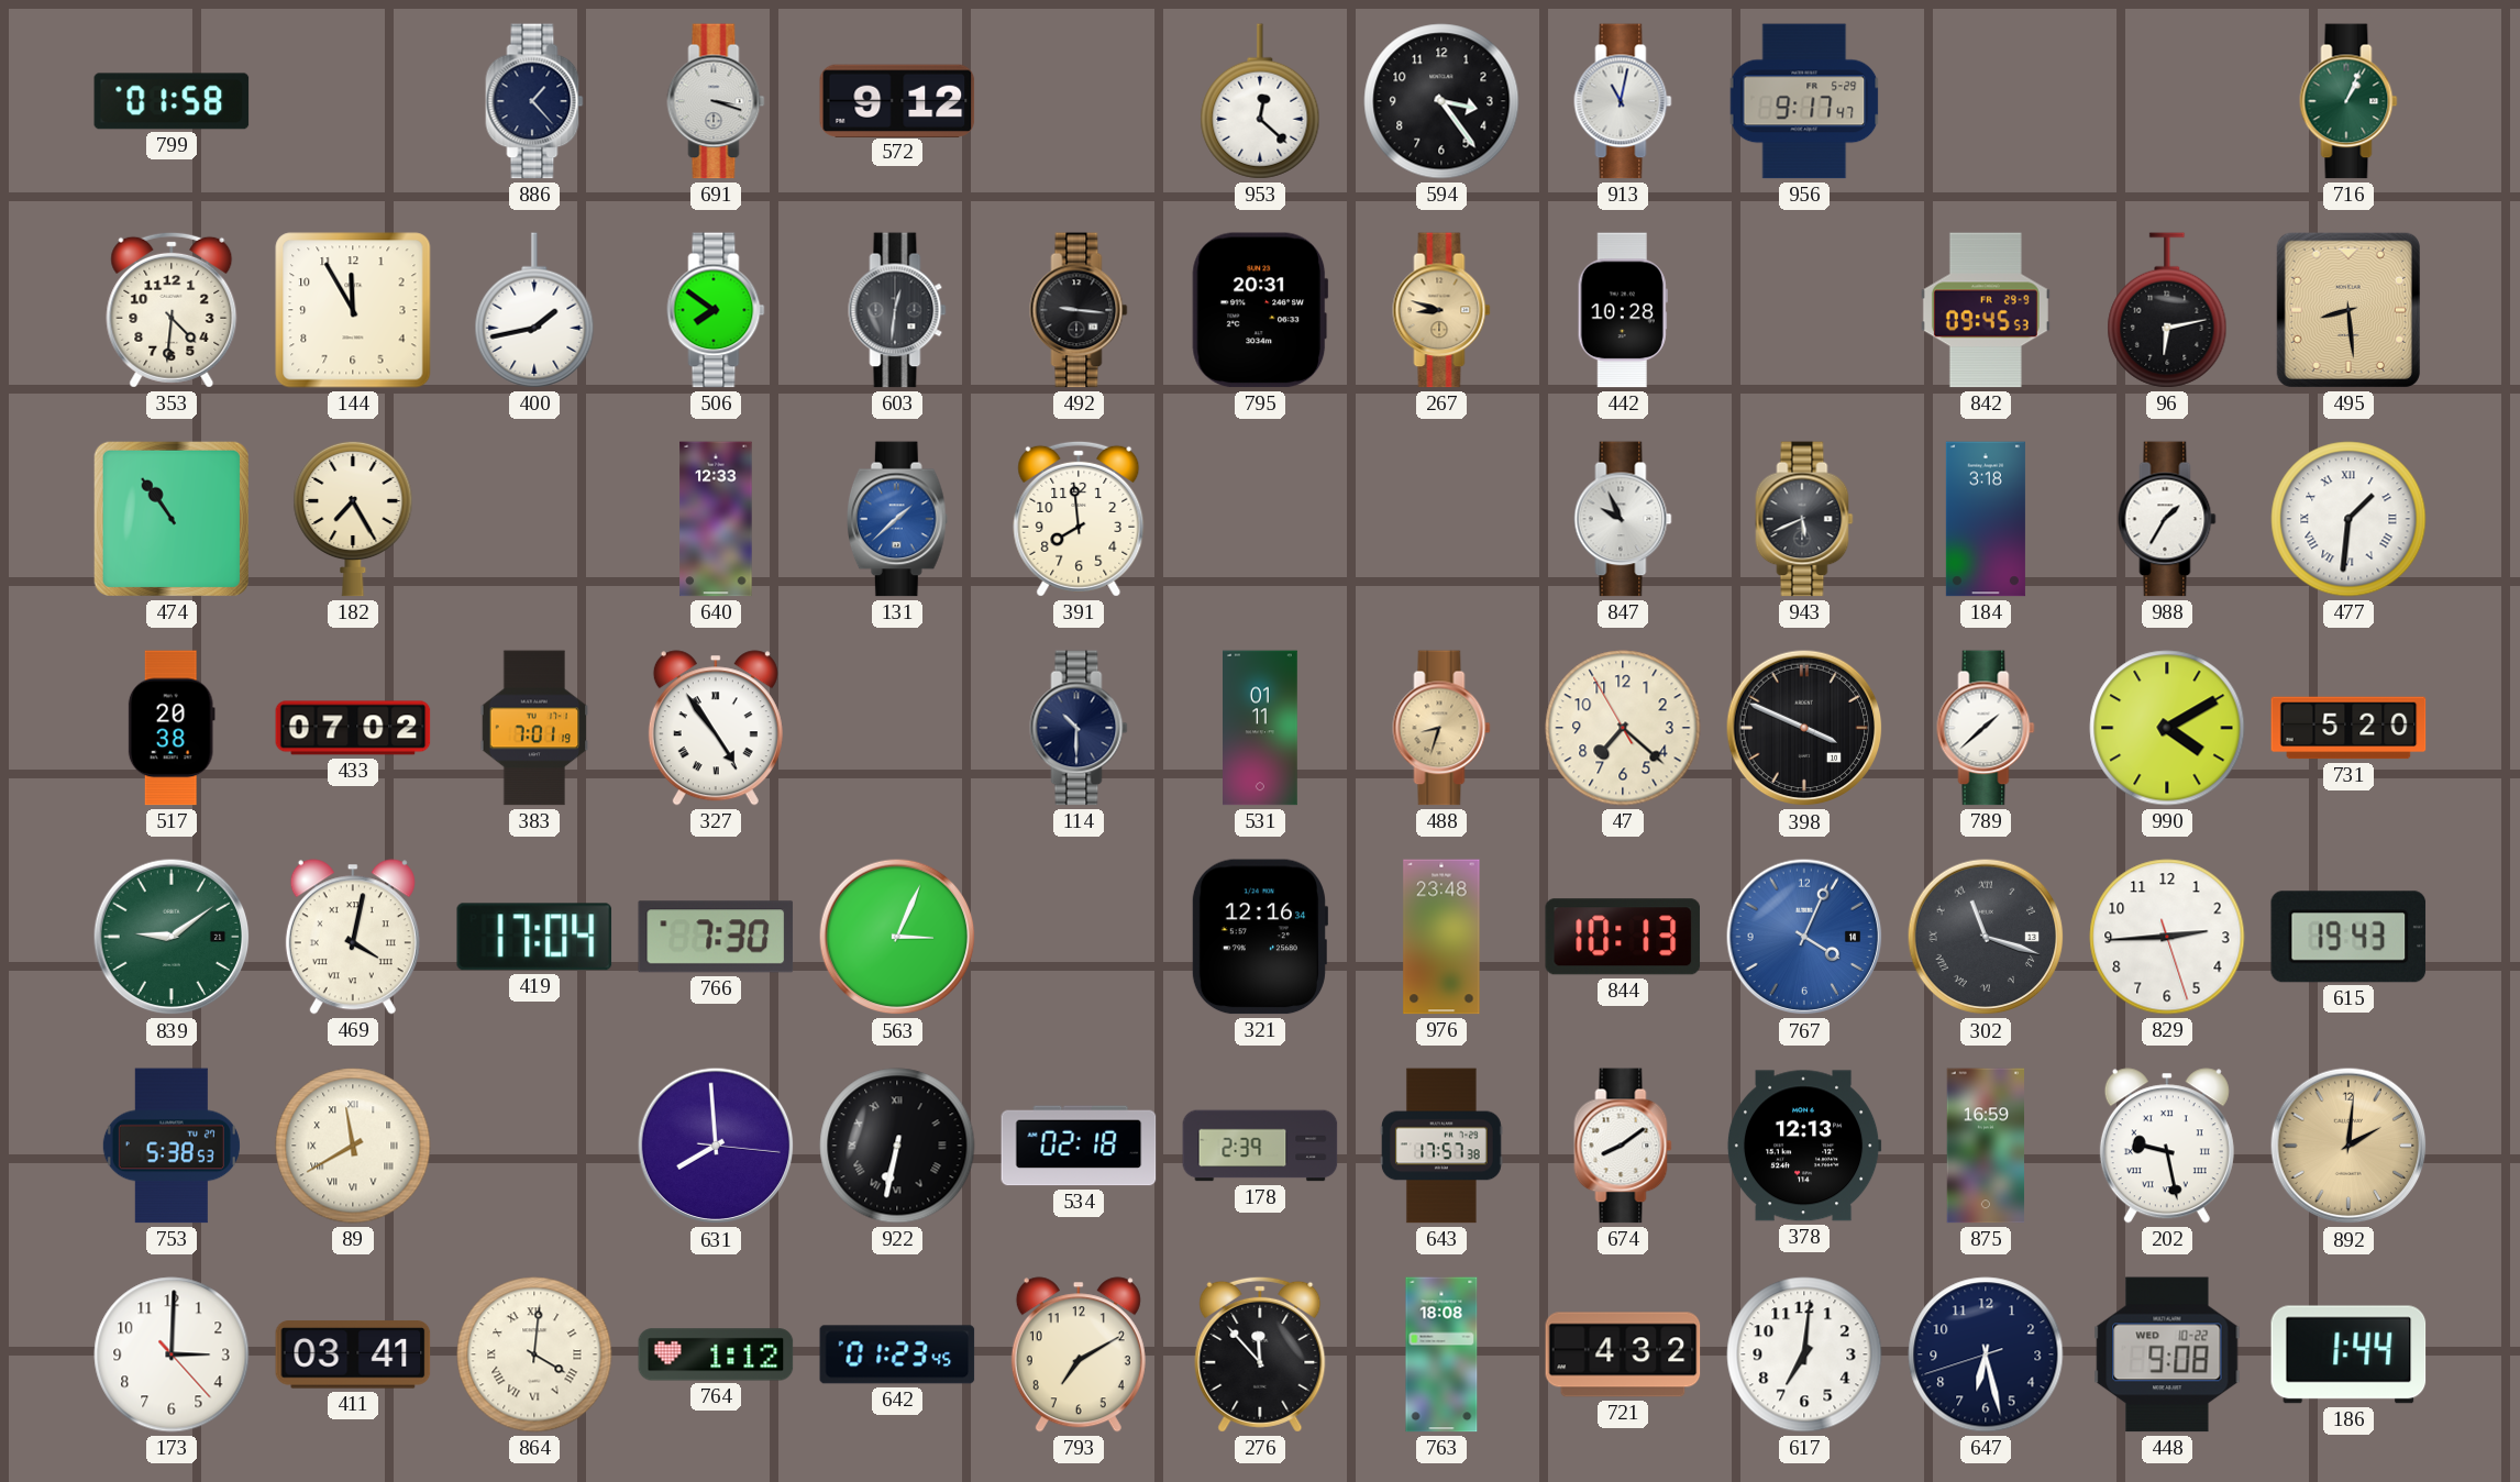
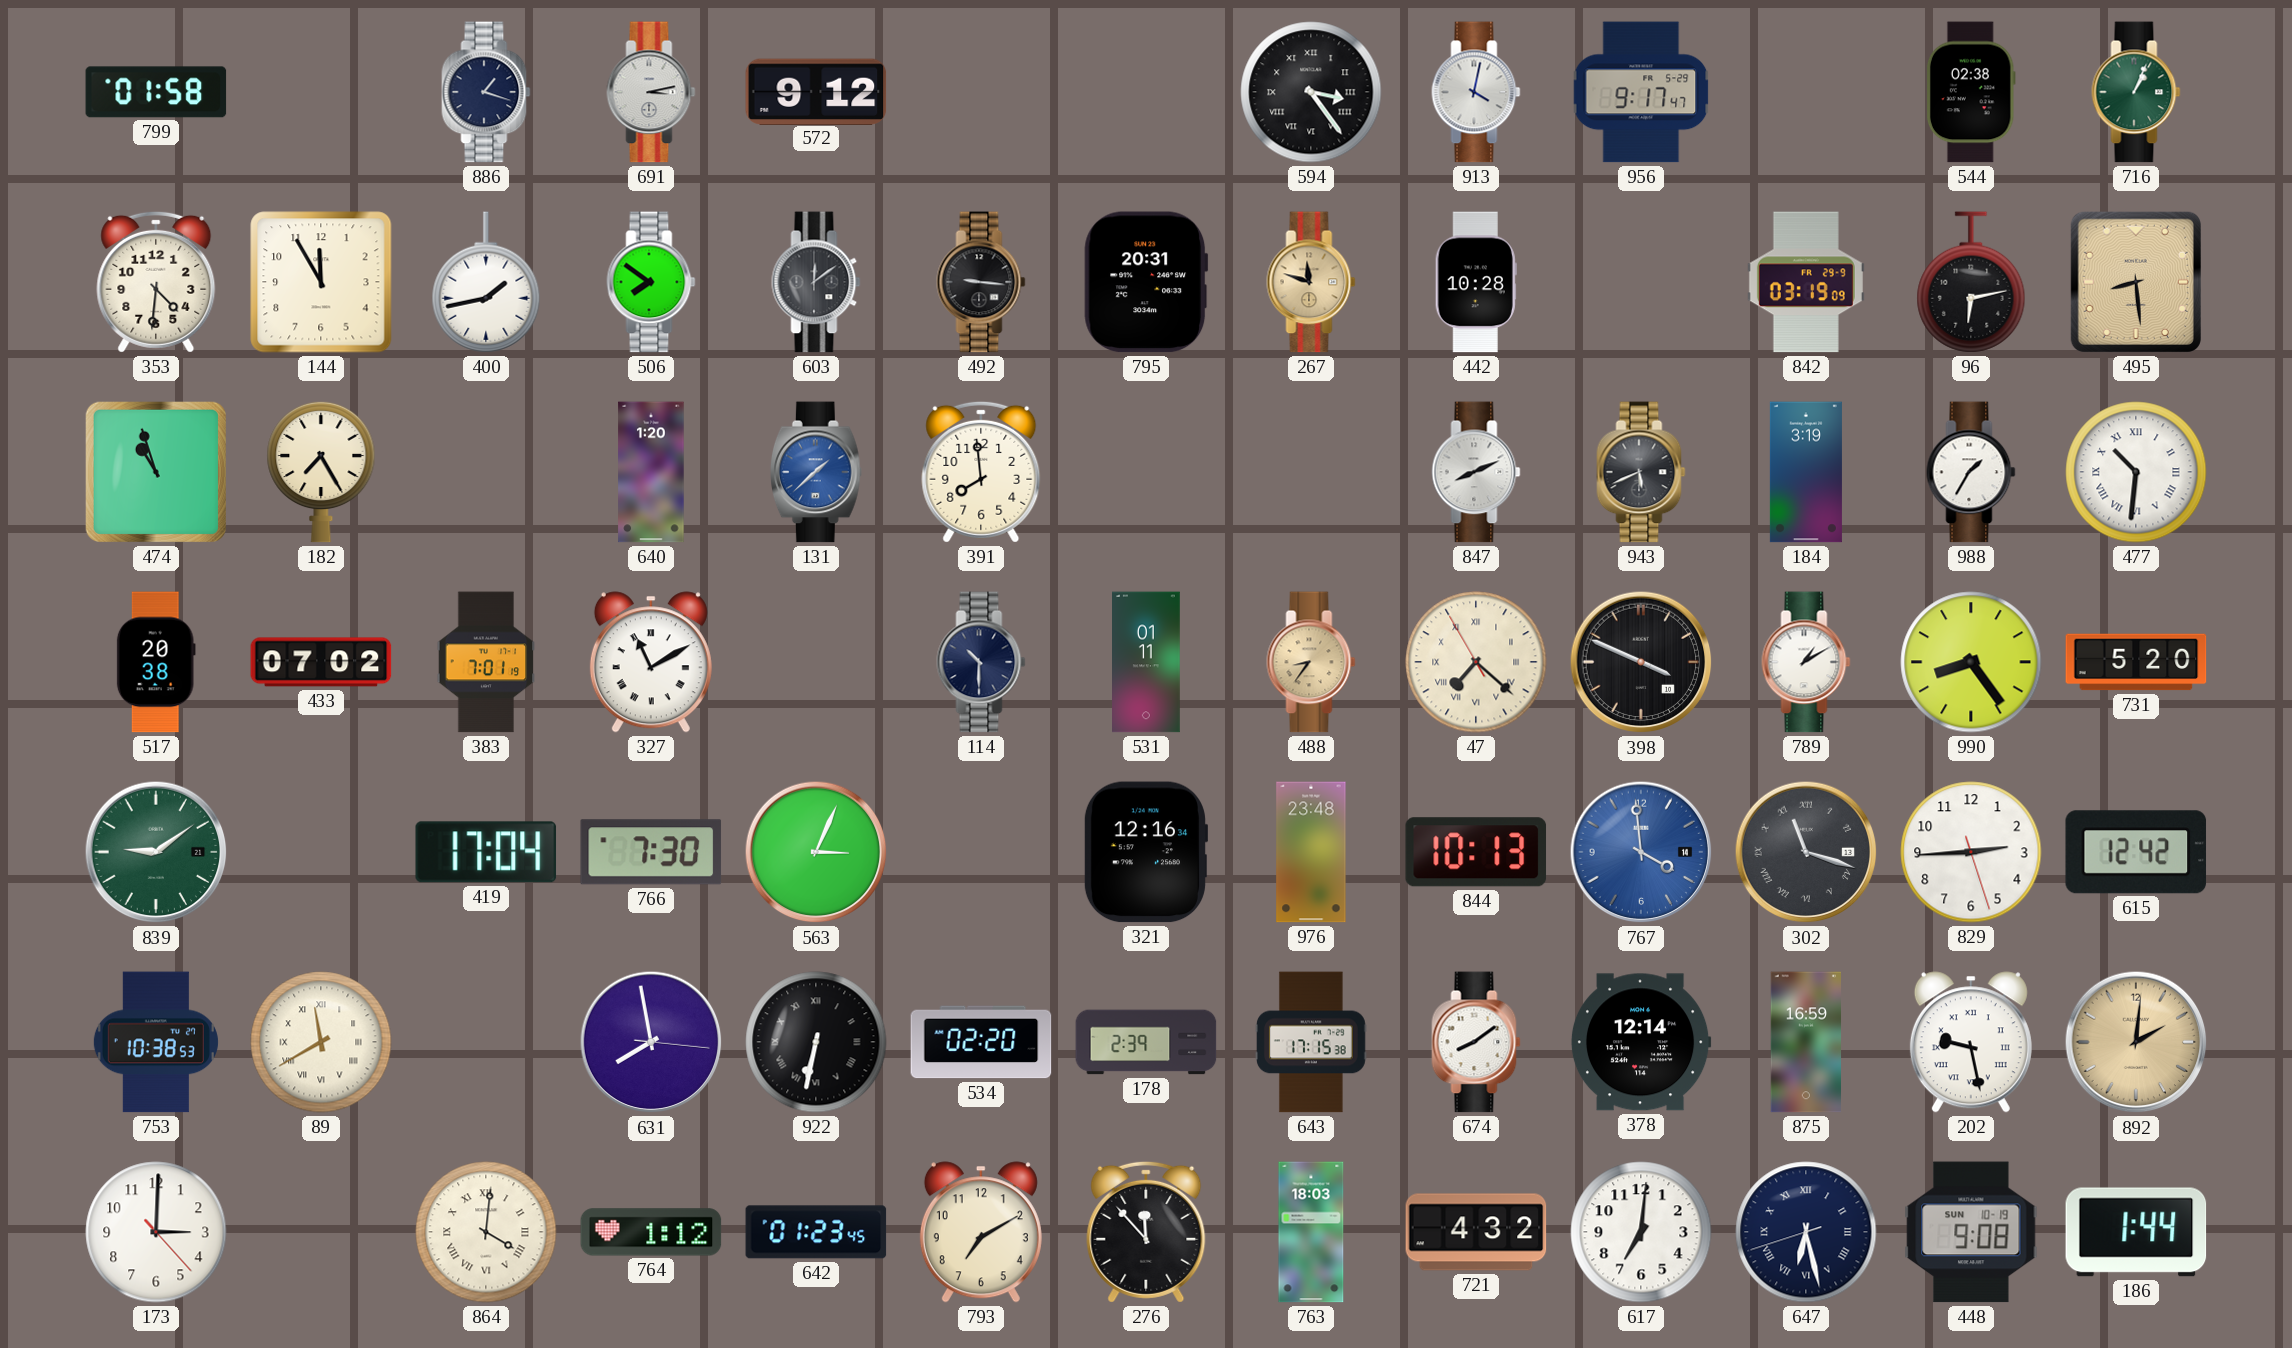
886: 1:23 -> 1:18 (486, 92)
691: 3:18 -> 3:13 (651, 92)
953: 12:22 -> none (1260, 101)
594 numerals: Arabic -> Roman (1311, 92)
913: 11:02 -> 4:02 (1476, 92)
544: none -> 02:38 (1971, 92)
603: 12:31 -> 12:09 (816, 282)
267: 8:48 -> 11:48 (1311, 282)
842: 09:45 -> 03:19 (1806, 282)
474: 10:54 -> 10:57 (156, 472)
640: 12:33 -> 1:20 (651, 472)
847: 9:56 -> 8:11 (1476, 472)
184: 3:18 -> 3:19 (1806, 472)
477: 1:31 -> 10:31 (2136, 472)
327: 4:54 -> 11:10 (651, 662)
488: 8:33 -> 8:36 (1311, 662)
47 numerals: Arabic -> Roman (1476, 662)
789: 1:38 -> 1:10 (1806, 662)
990: 4:10 -> 8:24 (1971, 662)
469: 4:02 -> none (353, 937)
767: 4:04 -> 3:59 (1641, 852)
615: 19:43 -> 12:42 (2136, 852)
753: 5:38 -> 10:38 (156, 1042)
631: 7:59 -> 7:58 (651, 1042)
534: 02:18 -> 02:20 (981, 1042)
643: 17:57 -> 17:15 (1311, 1042)
378: 12:13 -> 12:14 (1641, 1042)
411: 03:41 -> none (353, 1354)
763: 18:08 -> 18:03 (1311, 1232)
647 numerals: Arabic -> Roman (1806, 1232)
448 date: WED 10-22 -> SUN 10-19 (1971, 1232)
